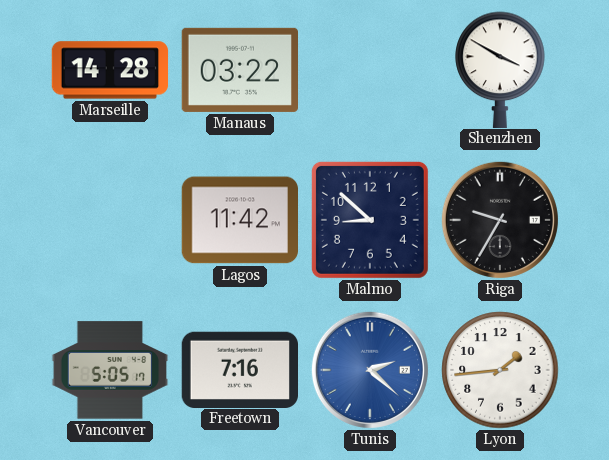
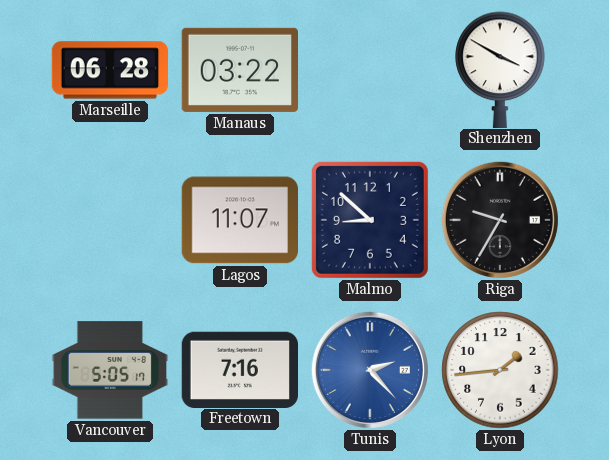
Marseille: 14:28 -> 06:28 (110, 70)
Lagos: 11:42 -> 11:07 (239, 220)
Tunis: 2:22 -> 2:23 (370, 370)
